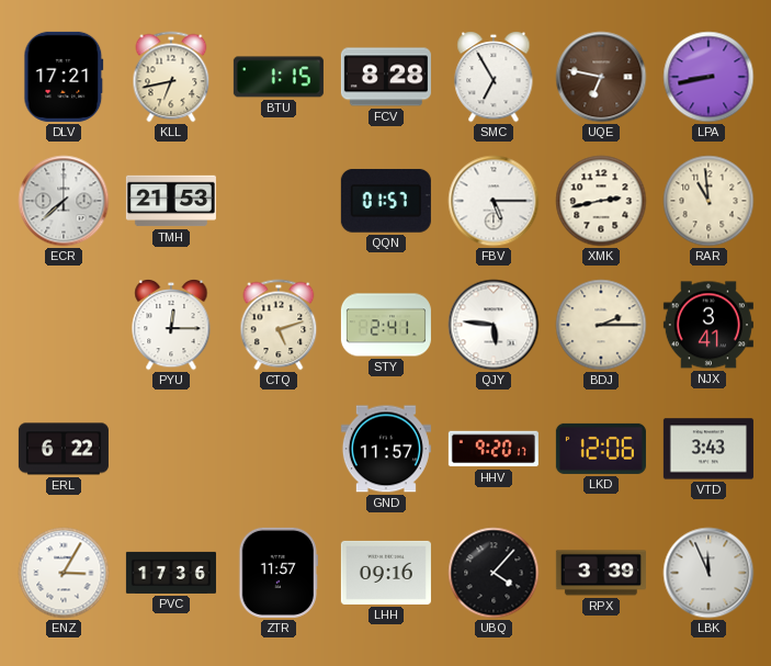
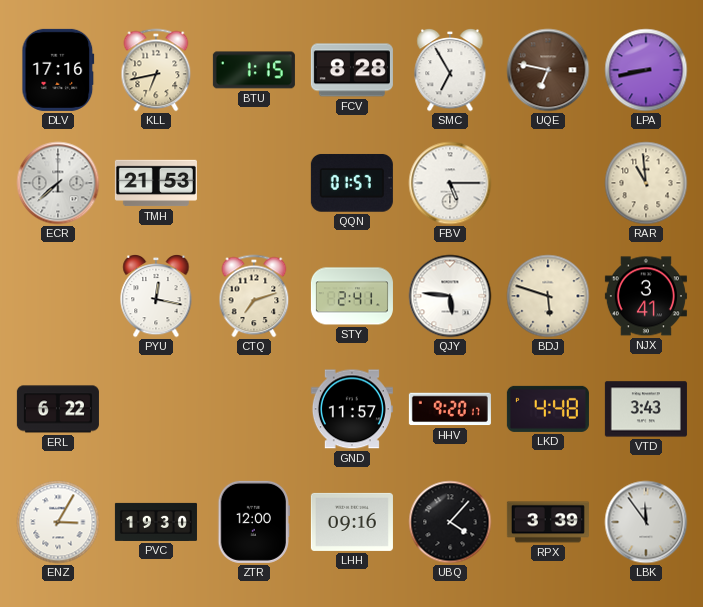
DLV: 17:21 -> 17:16 (58, 70)
XMK: 2:43 -> none (601, 201)
PYU: 12:15 -> 12:17 (156, 296)
CTQ: 5:12 -> 7:12 (254, 296)
BDJ: 2:15 -> 5:48 (548, 296)
LKD: 12:06 -> 4:48 (548, 409)
PVC: 17:36 -> 19:30 (156, 522)
ZTR: 11:57 -> 12:00 (253, 522)
LBK: 11:56 -> 11:54 (646, 522)
